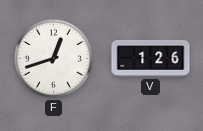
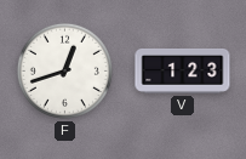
V: 1:26 -> 1:23 (183, 70)
